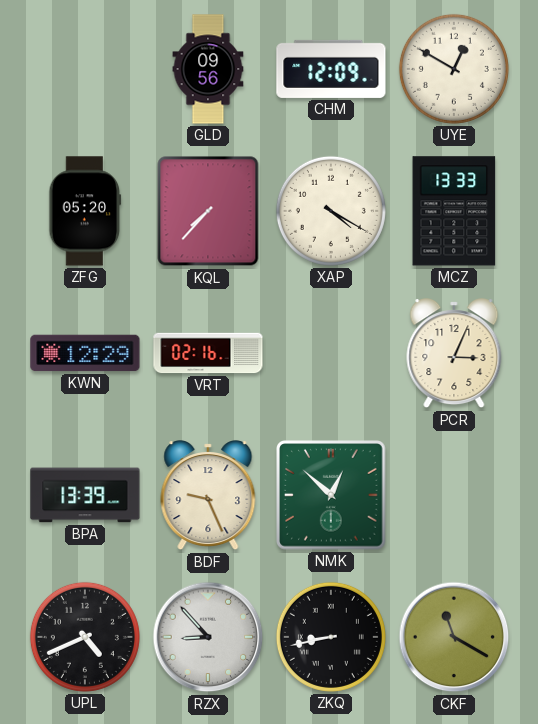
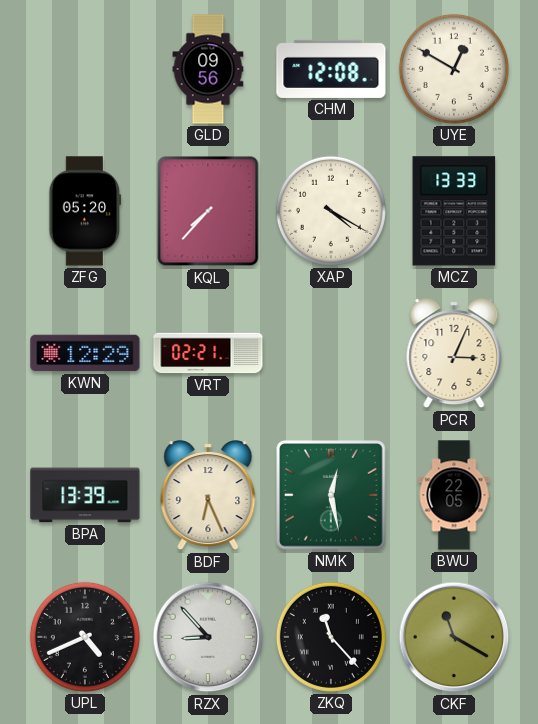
CHM: 12:09 -> 12:08 (331, 69)
VRT: 02:16 -> 02:21 (208, 353)
BDF: 9:26 -> 6:26 (208, 496)
NMK: 12:52 -> 12:28 (331, 495)
BWU: none -> 22:05 (454, 495)
ZKQ: 8:43 -> 11:23 (331, 637)
